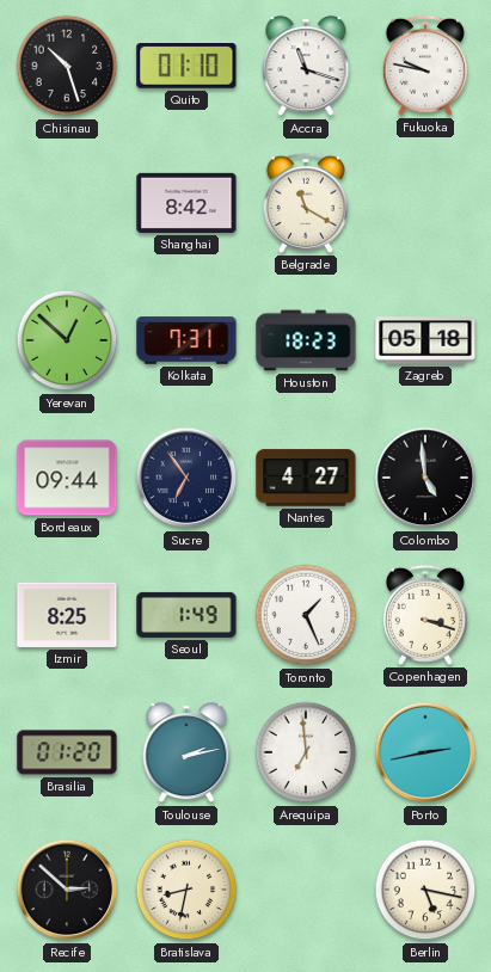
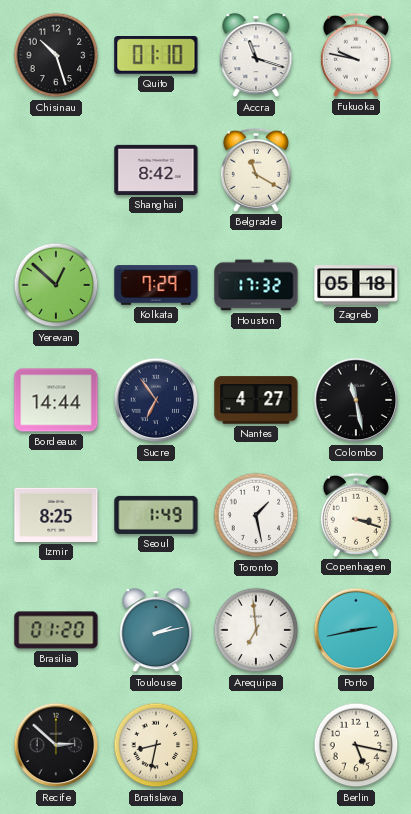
Kolkata: 7:31 -> 7:29 (156, 285)
Houston: 18:23 -> 17:32 (256, 285)
Bordeaux: 09:44 -> 14:44 (56, 400)
Colombo: 4:59 -> 11:28 (356, 400)
Toronto: 1:26 -> 1:28 (256, 515)
